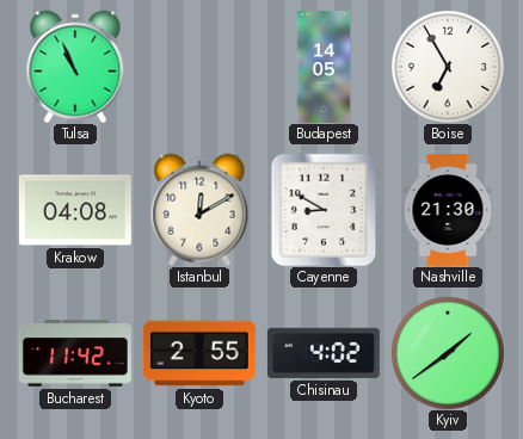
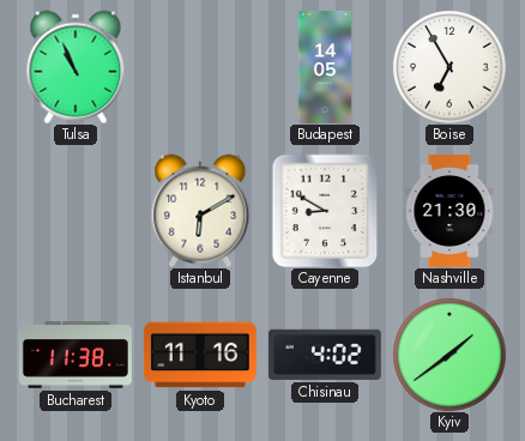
Krakow: 04:08 -> none (75, 210)
Istanbul: 12:10 -> 6:10 (200, 211)
Bucharest: 11:42 -> 11:38 (76, 355)
Kyoto: 2:55 -> 11:16 (200, 355)
